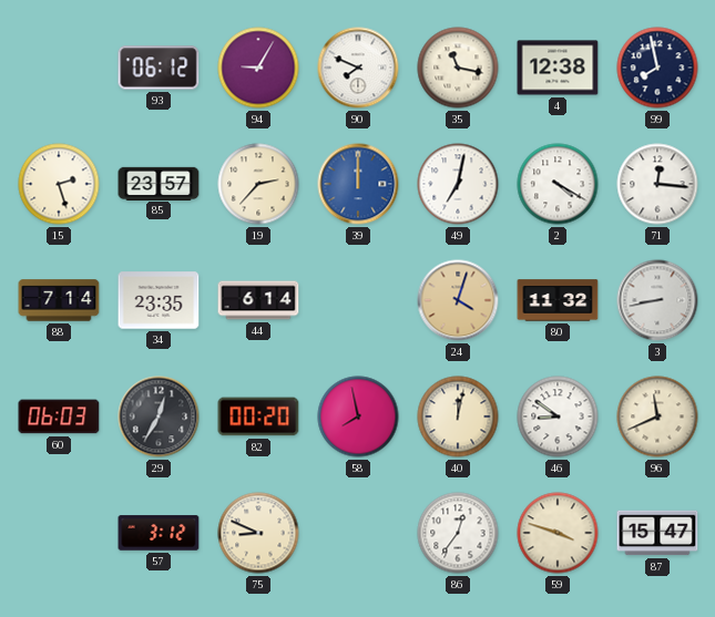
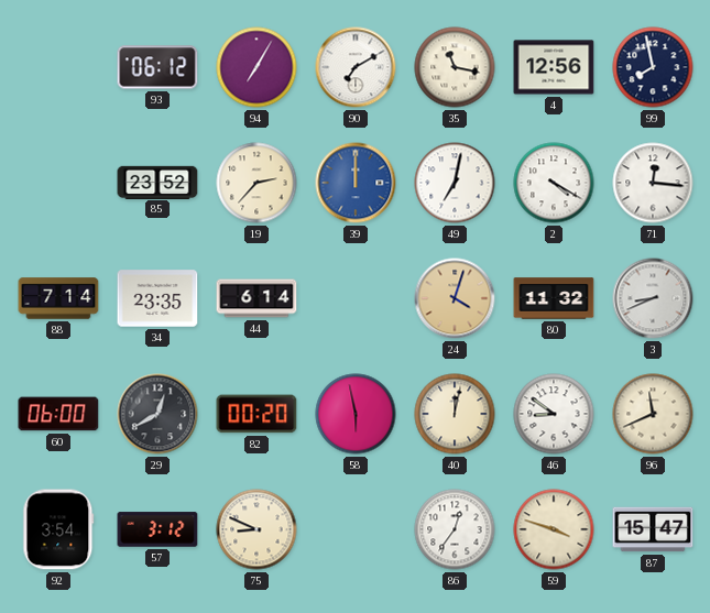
94: 9:05 -> 7:05 (256, 67)
90: 7:49 -> 7:10 (356, 67)
4: 12:38 -> 12:56 (554, 67)
15: 2:27 -> none (59, 184)
85: 23:57 -> 23:52 (157, 182)
3: 8:43 -> 8:41 (653, 298)
60: 06:03 -> 06:00 (58, 414)
29: 12:35 -> 12:40 (157, 414)
58: 7:58 -> 5:58 (356, 414)
92: none -> 3:54 (58, 529)
